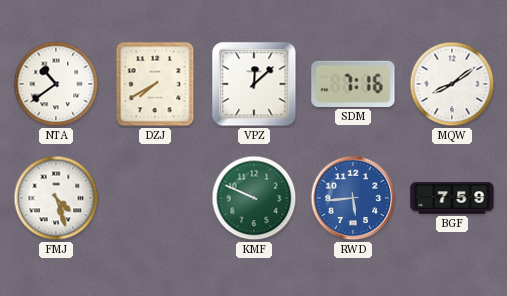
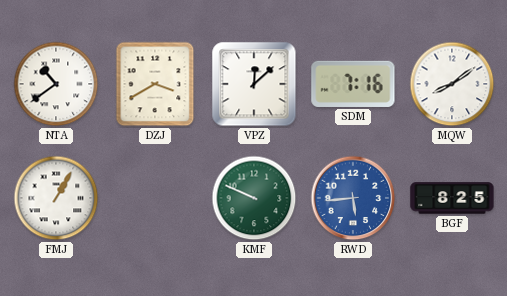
DZJ: 7:40 -> 3:40 (155, 84)
FMJ: 4:27 -> 1:05 (56, 198)
BGF: 7:59 -> 8:25 (452, 198)
